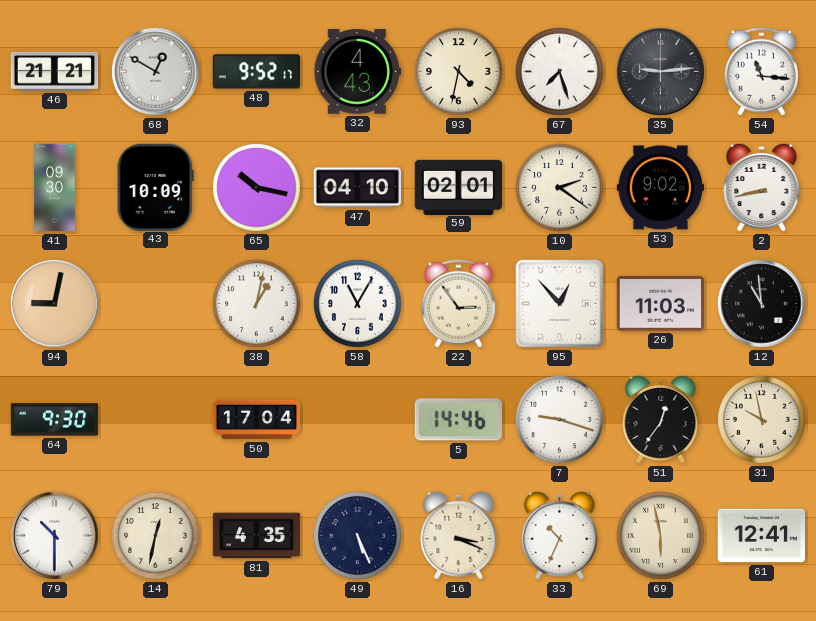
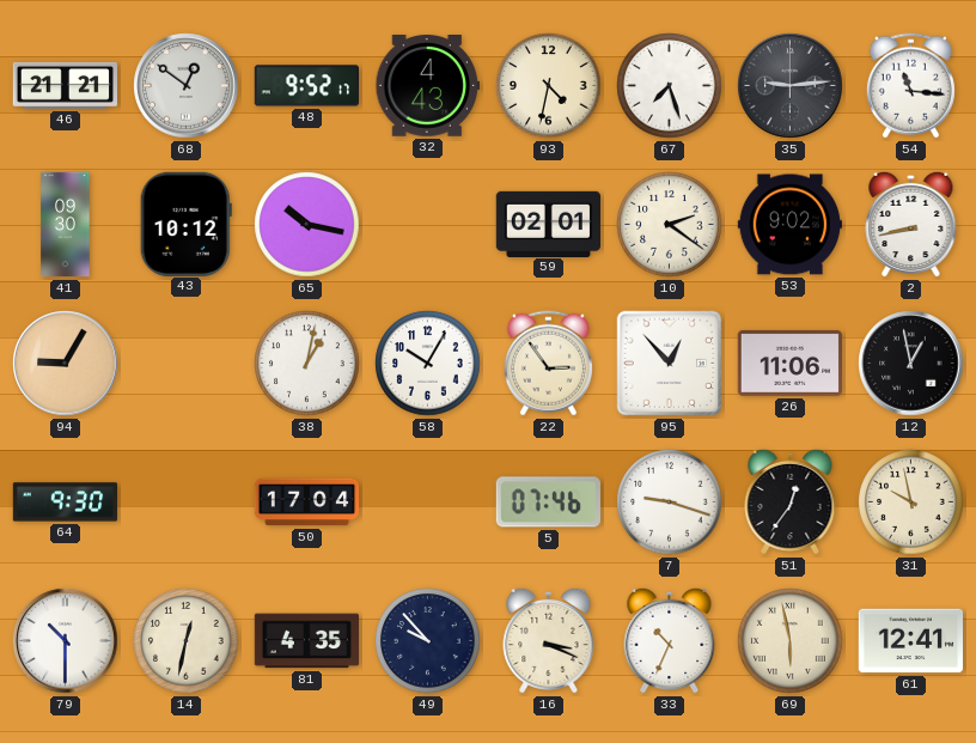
68: 12:50 -> 12:51 (187, 86)
43: 10:09 -> 10:12 (185, 224)
47: 04:10 -> none (358, 188)
94: 9:02 -> 9:05 (66, 364)
58: 11:05 -> 10:05 (428, 364)
26: 11:03 -> 11:06 (789, 363)
12: 10:59 -> 12:58 (911, 364)
5: 14:46 -> 07:46 (548, 503)
49: 5:26 -> 9:53 (428, 641)
